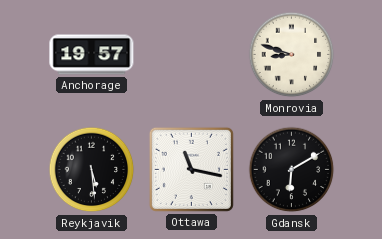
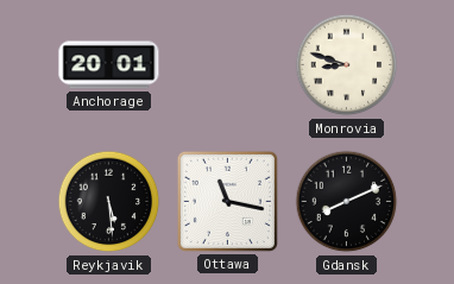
Anchorage: 19:57 -> 20:01 (109, 65)
Gdansk: 6:10 -> 8:11 (347, 202)
